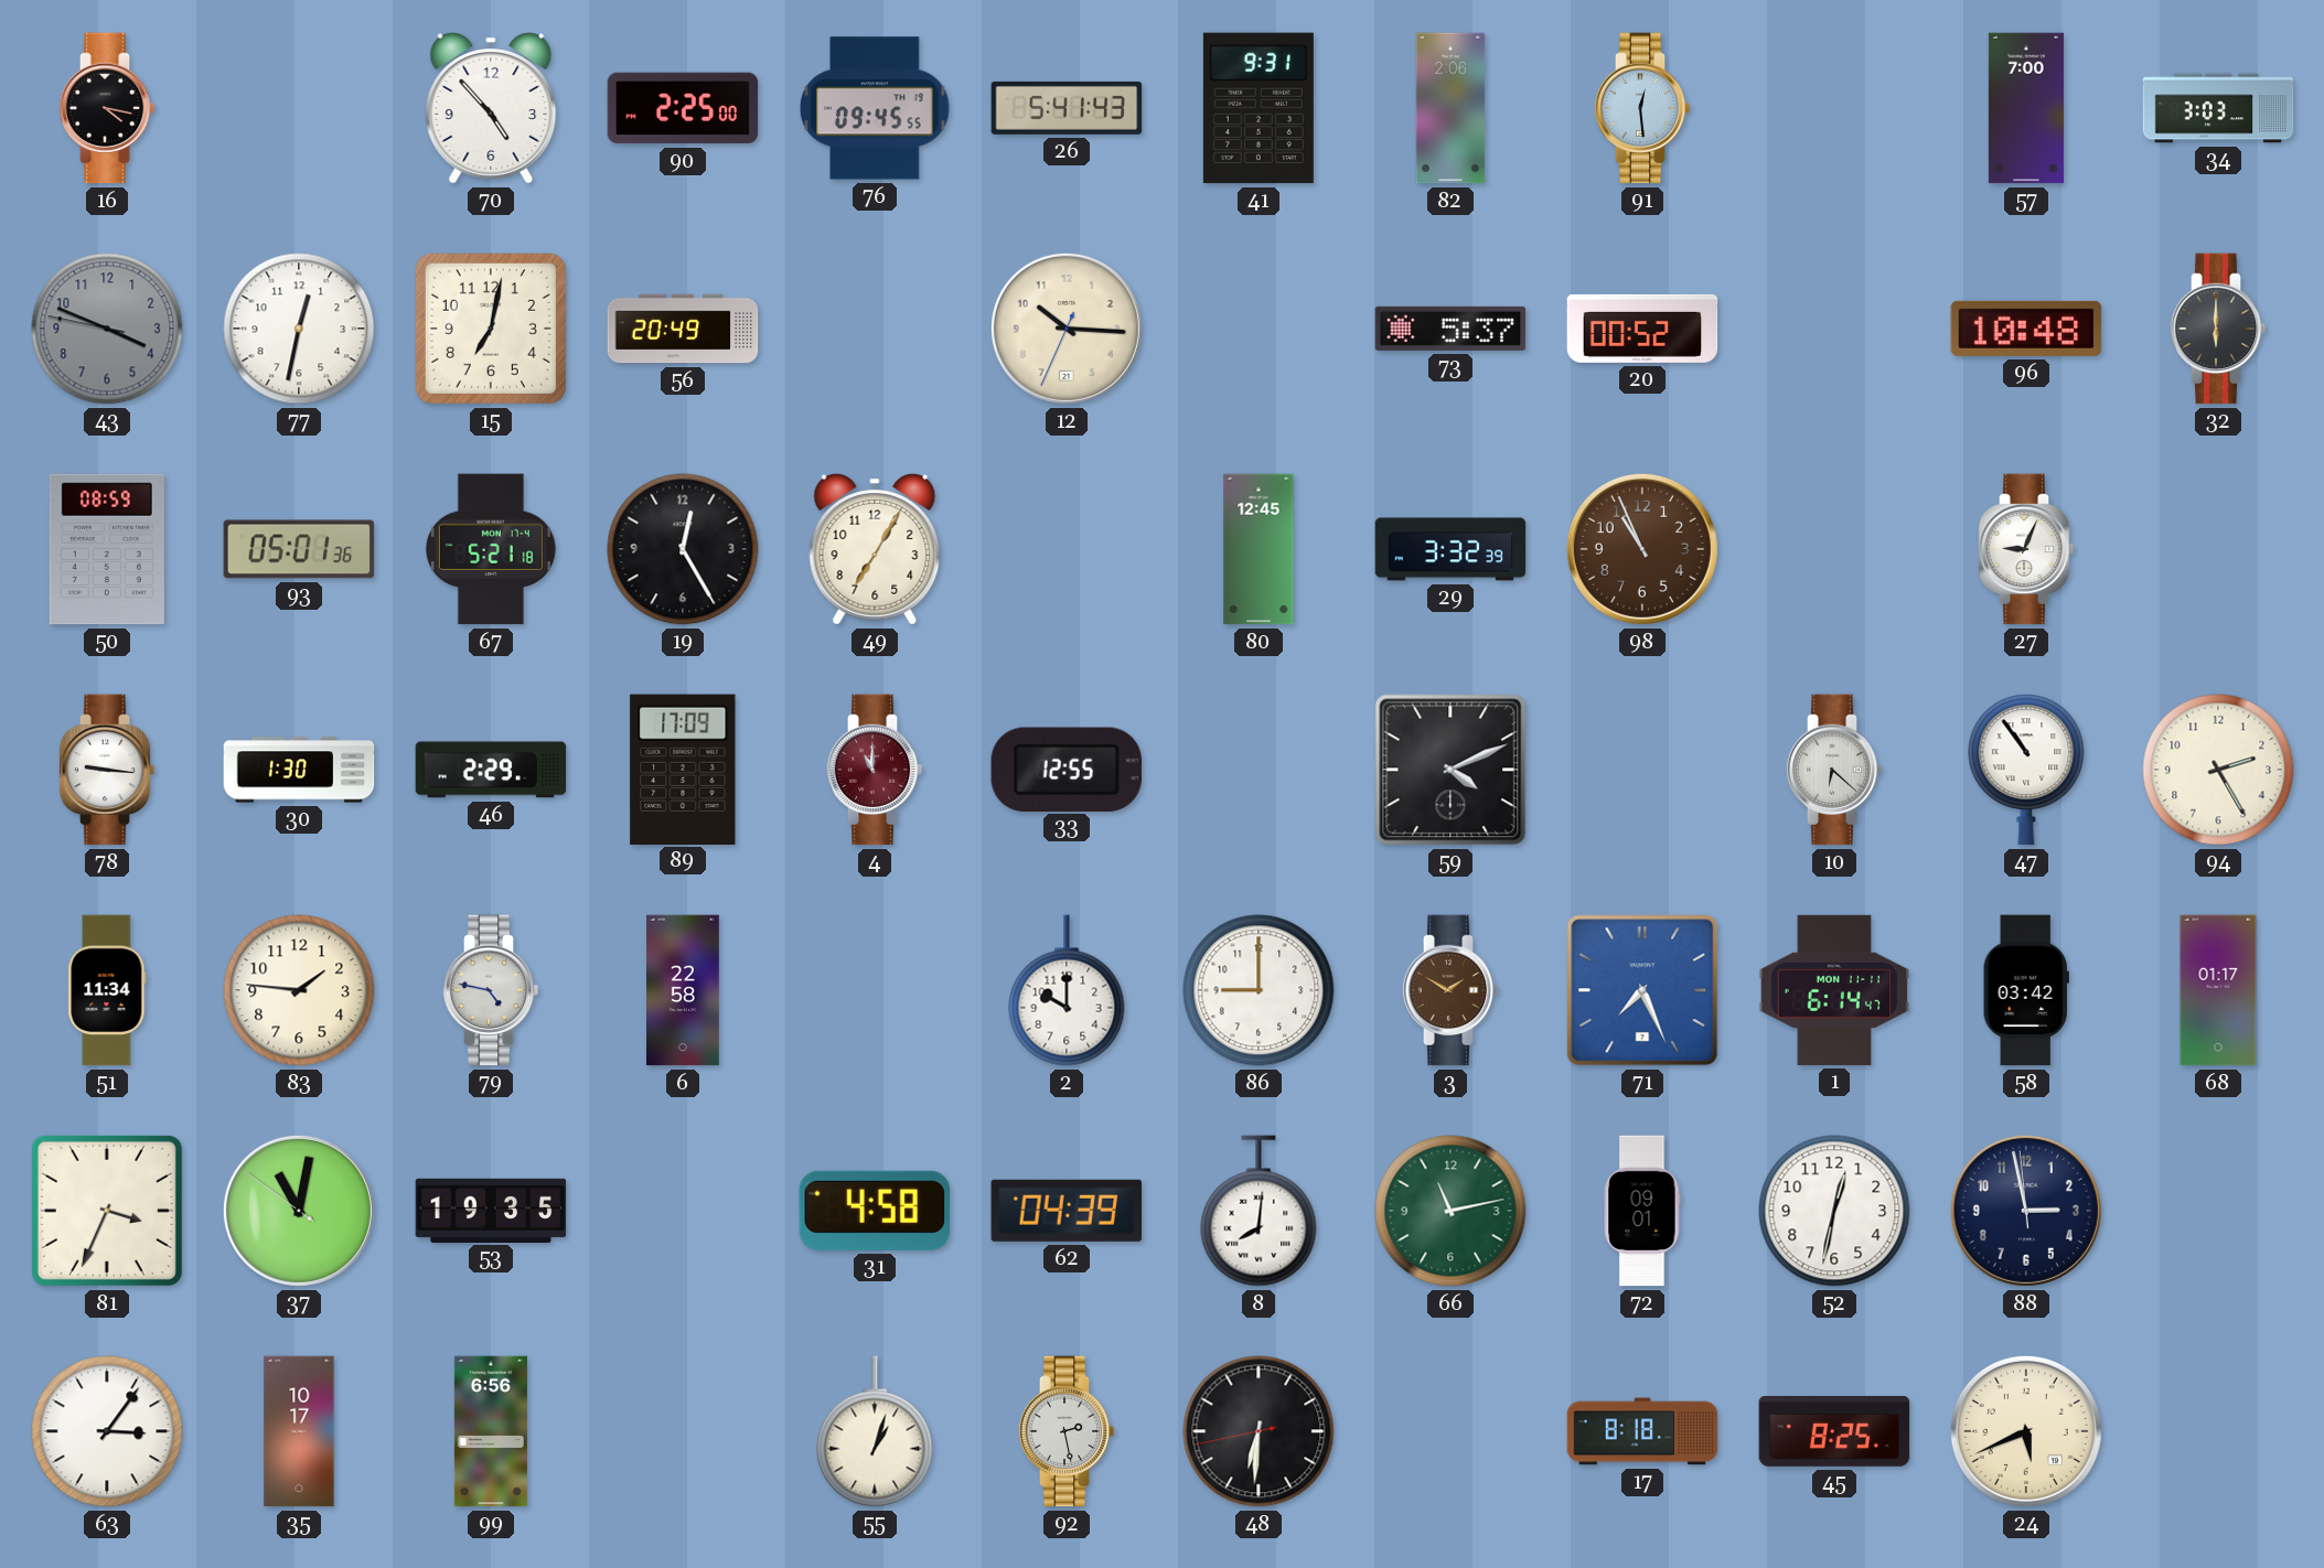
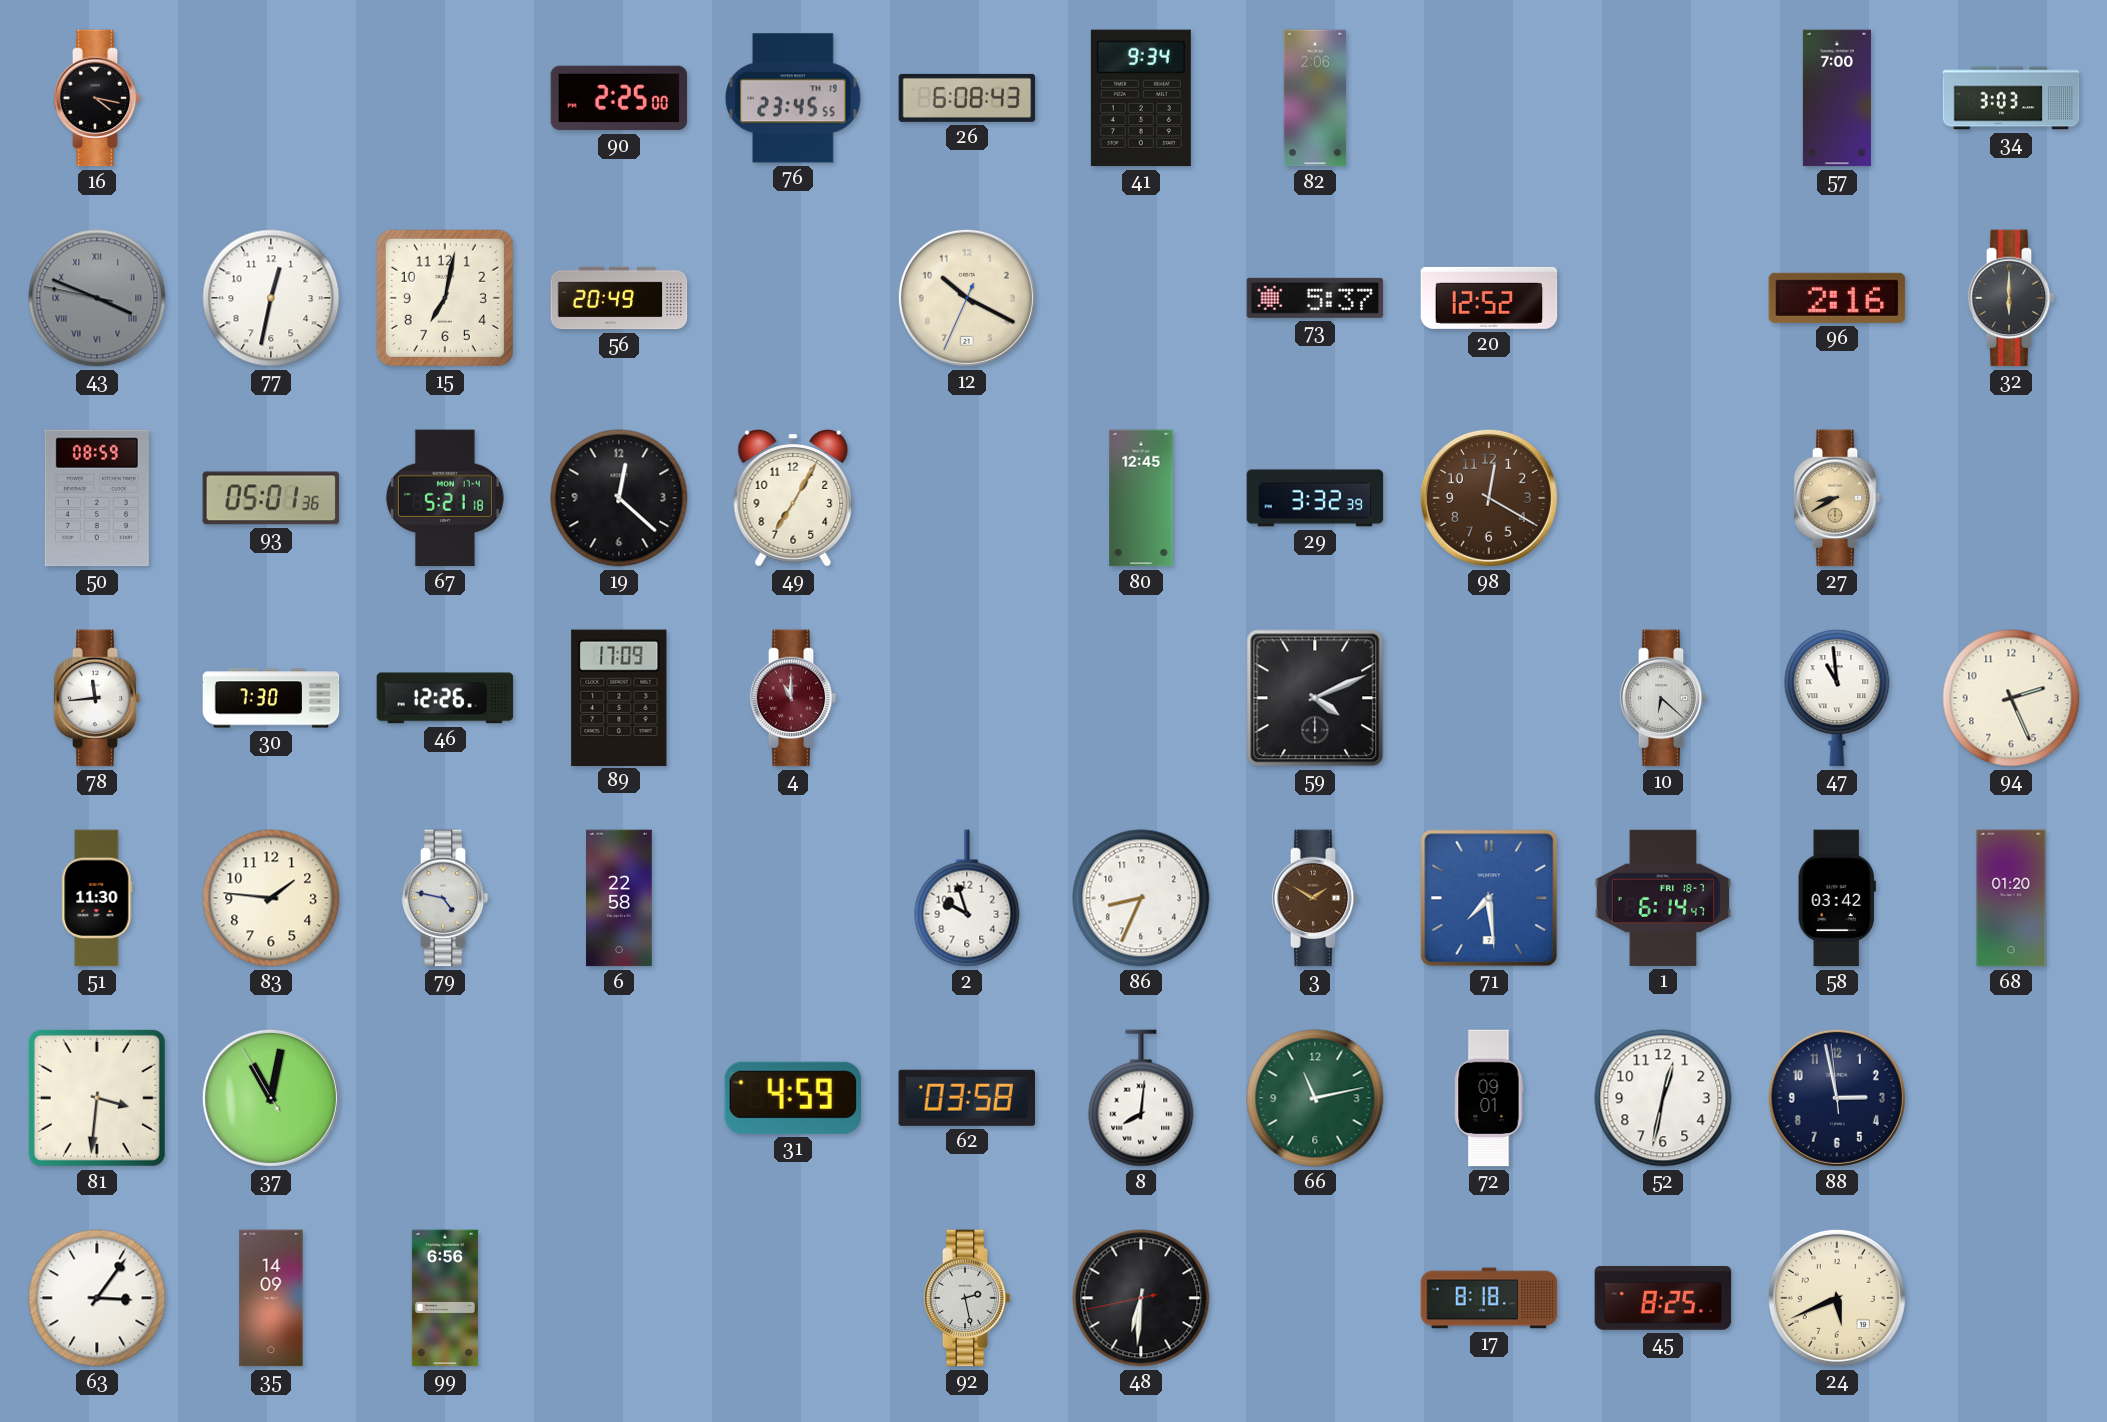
70: 4:53 -> none (491, 108)
76: 09:45 -> 23:45 (793, 98)
26: 5:41 -> 6:08 (967, 98)
41: 9:31 -> 9:34 (1141, 98)
91: 12:29 -> none (1642, 108)
43 numerals: Arabic -> Roman (97, 298)
12: 10:15 -> 10:19 (967, 298)
20: 00:52 -> 12:52 (1489, 298)
96: 10:48 -> 2:16 (1837, 298)
19: 12:25 -> 12:22 (619, 498)
98: 10:56 -> 12:20 (1489, 498)
27: 9:04 -> 8:40 (1837, 498)
27 dial: white -> champagne (1837, 498)
78: 9:16 -> 11:44 (97, 698)
30: 1:30 -> 7:30 (271, 698)
46: 2:29 -> 12:26 (445, 698)
33: 12:55 -> none (1067, 769)
47: 10:54 -> 10:59 (1837, 698)
94: 2:25 -> 2:26 (2011, 698)
51: 11:34 -> 11:30 (97, 898)
2: 10:00 -> 9:57 (967, 898)
86: 9:00 -> 8:34 (1141, 898)
71: 7:26 -> 7:29 (1489, 898)
1 date: MON 11-11 -> FRI 18-7 (1663, 898)
68: 01:17 -> 01:20 (2011, 898)
81: 3:34 -> 3:31 (97, 1098)
37: 11:01:51 -> 11:01:55 (271, 1098)
53: 19:35 -> none (491, 1210)
31: 4:58 -> 4:59 (792, 1098)
62: 04:39 -> 03:58 (966, 1098)
35: 10:17 -> 14:09 (271, 1298)
55: 1:03 -> none (875, 1431)
